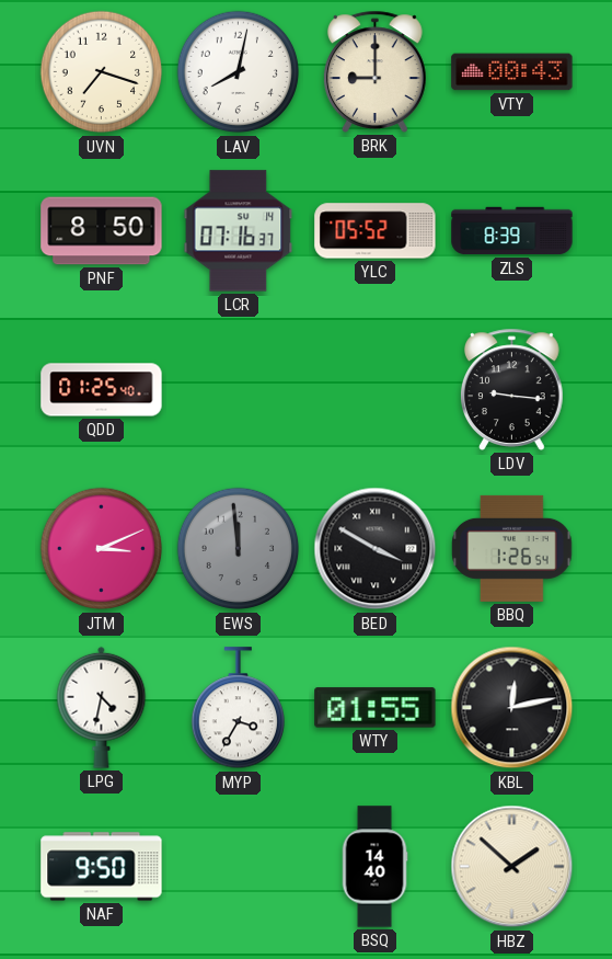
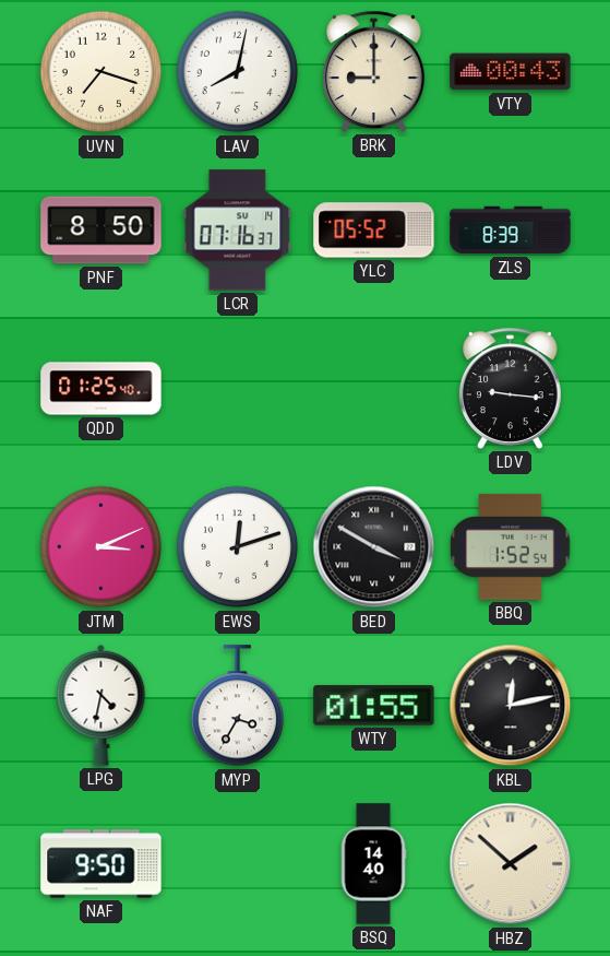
EWS: 11:59 -> 12:12 (238, 547)
EWS dial: grey -> white (238, 547)
BBQ: 1:26 -> 1:52 (511, 546)
